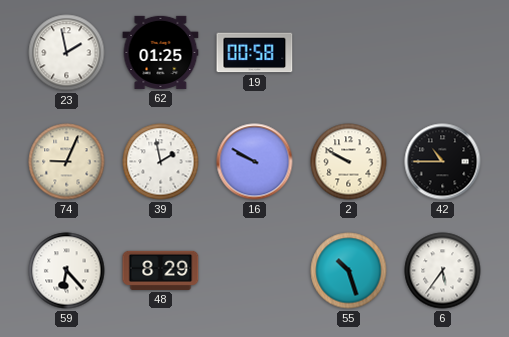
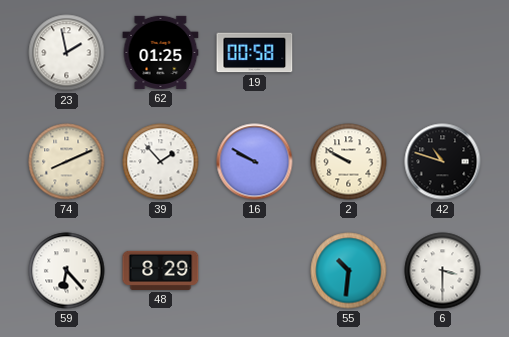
74: 9:04 -> 8:11 (67, 162)
39: 1:58 -> 1:53 (161, 162)
42: 10:45 -> 10:48 (443, 162)
55: 10:27 -> 10:31 (349, 271)
6: 5:36 -> 3:30 (443, 271)
